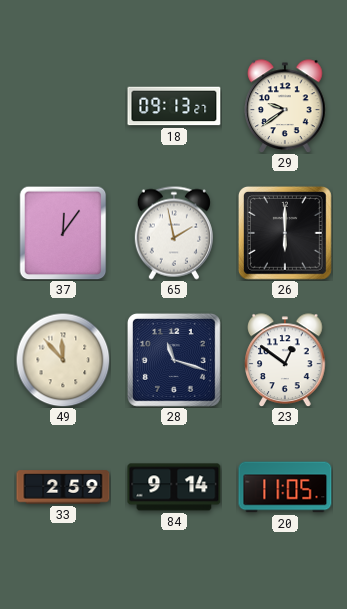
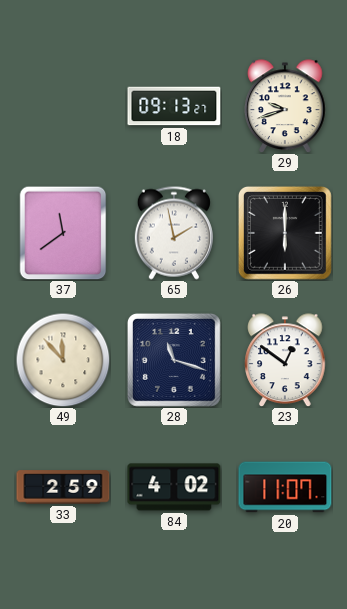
29: 9:39 -> 9:42 (285, 106)
37: 12:06 -> 11:39 (63, 233)
84: 9:14 -> 4:02 (174, 487)
20: 11:05 -> 11:07 (285, 487)
